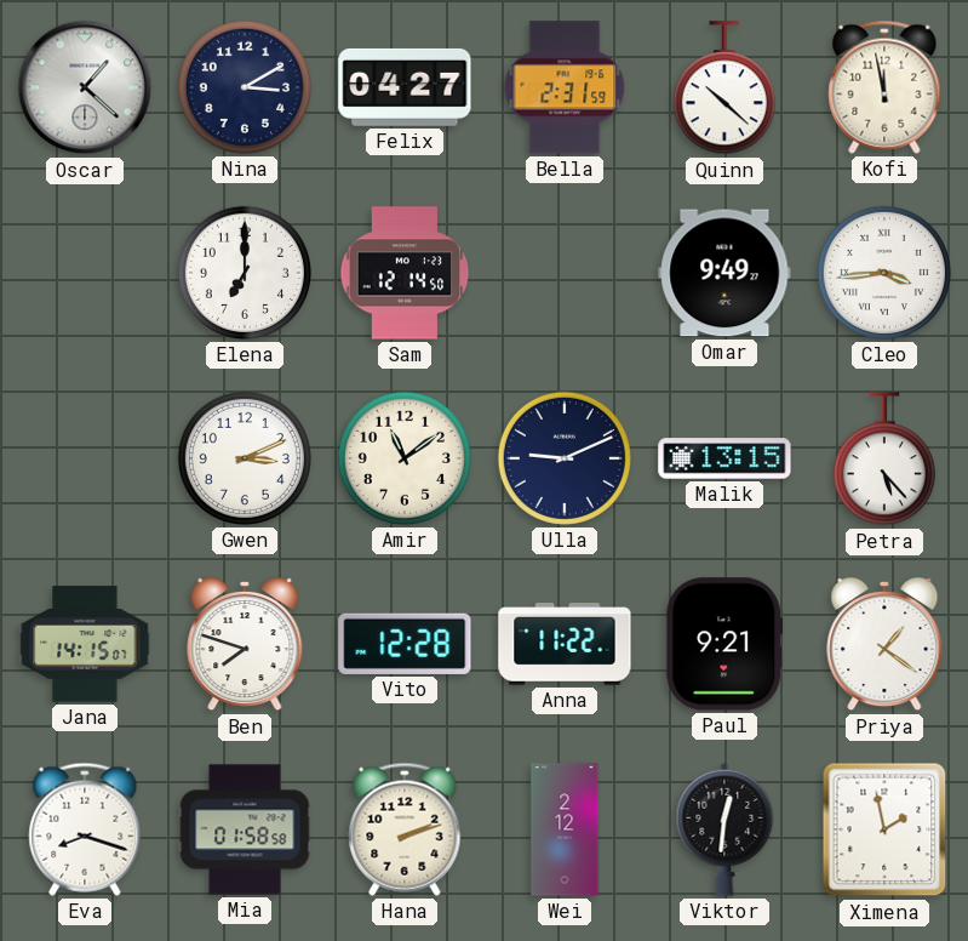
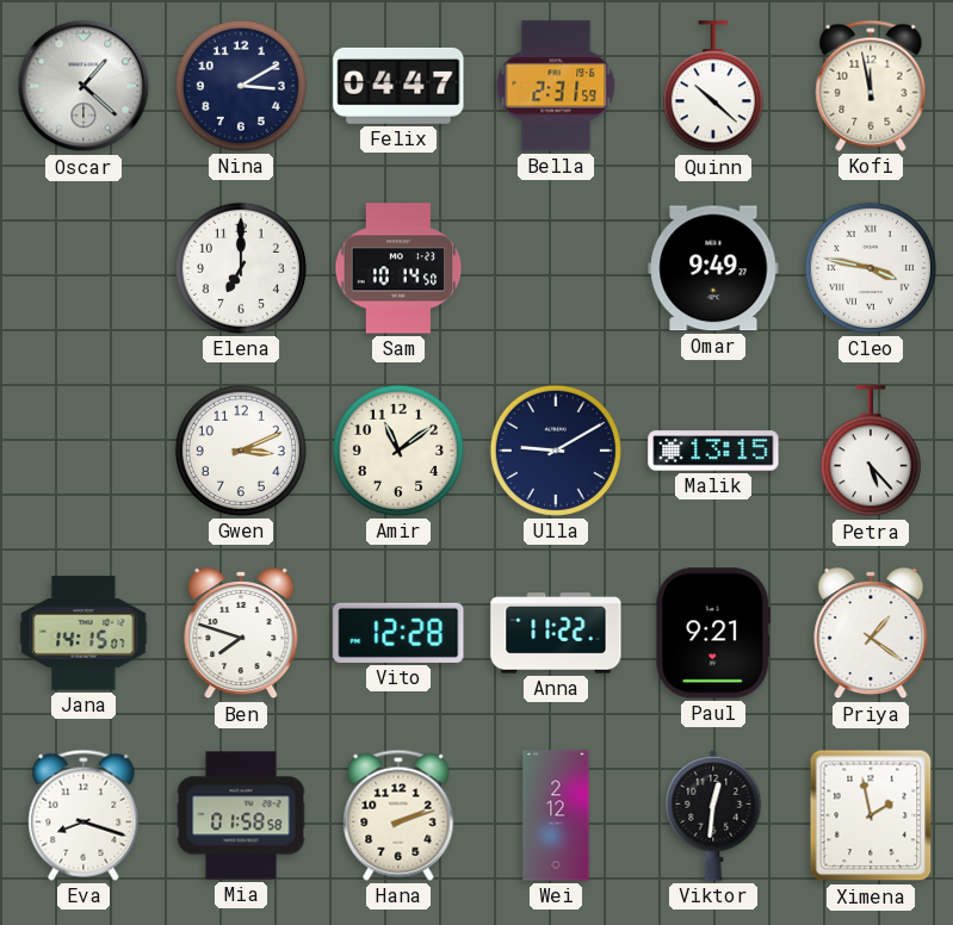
Felix: 04:27 -> 04:47 (398, 86)
Sam: 12:14 -> 10:14 (398, 268)
Cleo: 3:44 -> 3:47 (871, 268)
Ulla: 9:11 -> 9:10 (556, 451)
